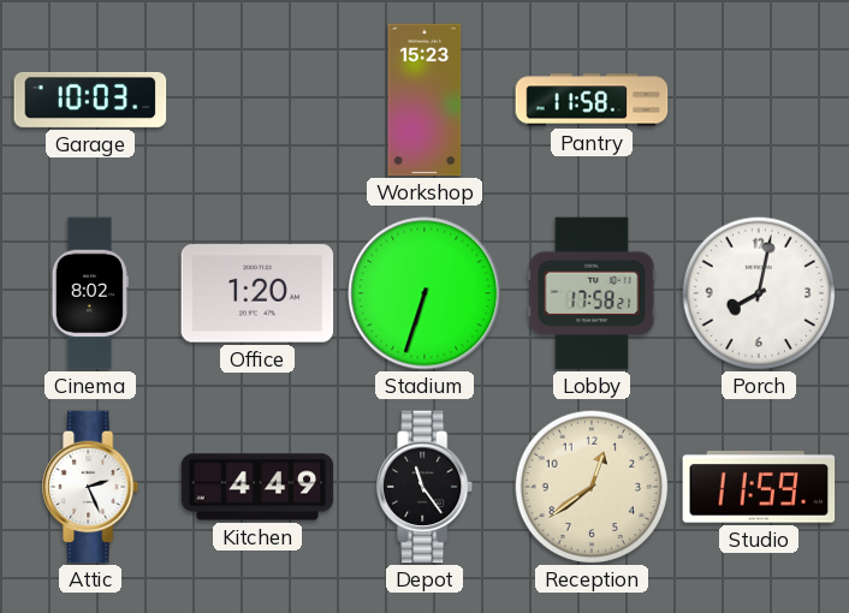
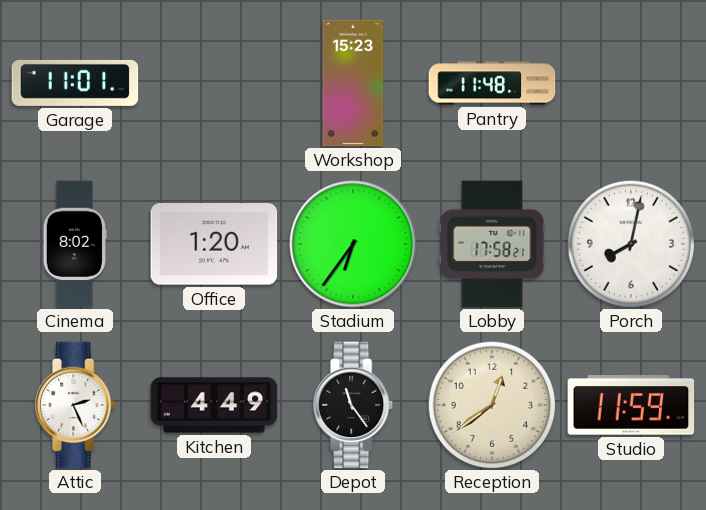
Garage: 10:03 -> 11:01 (75, 83)
Pantry: 11:58 -> 11:48 (492, 83)
Stadium: 6:33 -> 6:36 (353, 244)
